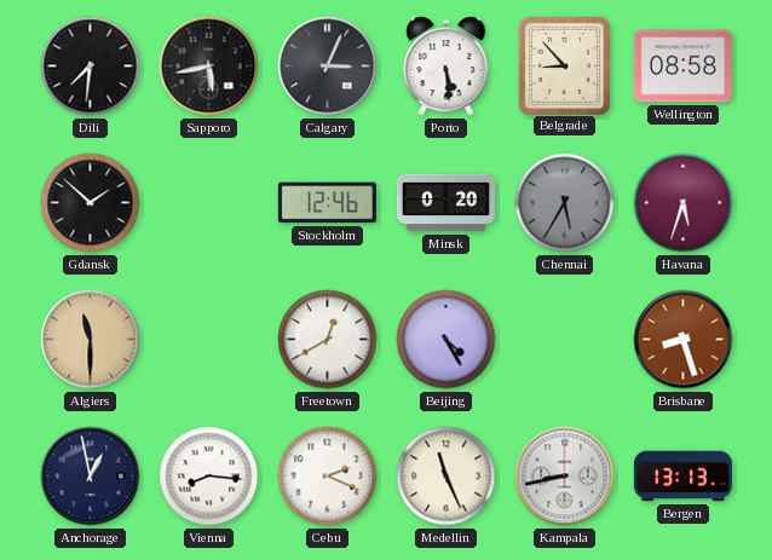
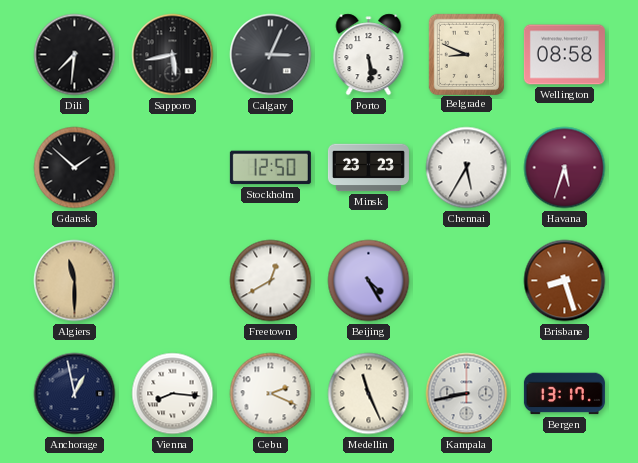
Belgrade: 8:53 -> 8:49 (466, 54)
Stockholm: 12:46 -> 12:50 (270, 168)
Minsk: 0:20 -> 23:23 (368, 168)
Chennai dial: grey -> white (467, 168)
Bergen: 13:13 -> 13:17 (564, 394)
